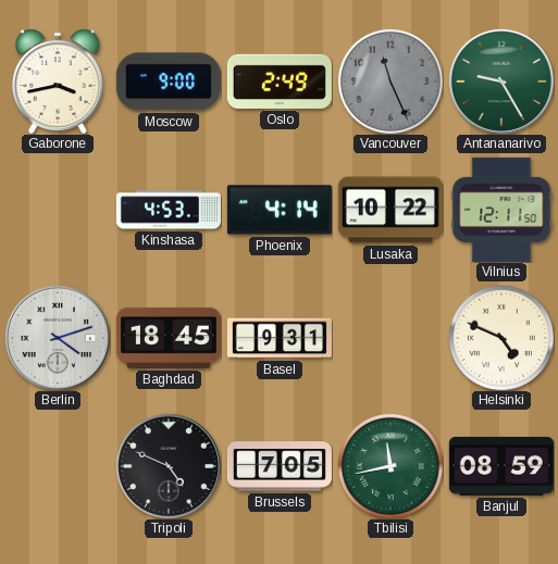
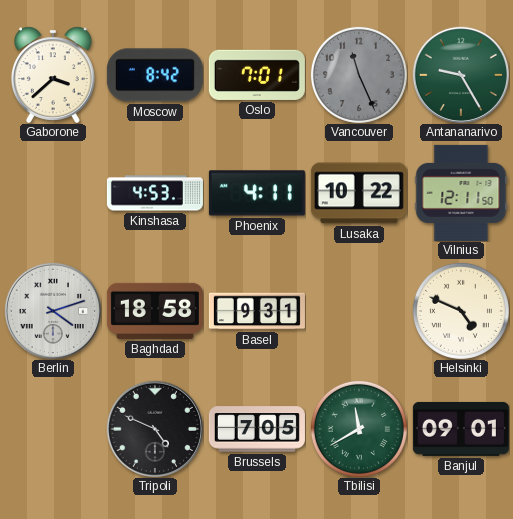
Gaborone: 3:43 -> 3:38 (53, 75)
Moscow: 9:00 -> 8:42 (155, 75)
Oslo: 2:49 -> 7:01 (257, 75)
Phoenix: 4:14 -> 4:11 (257, 193)
Baghdad: 18:45 -> 18:58 (155, 311)
Tbilisi: 11:43 -> 11:40 (359, 429)
Banjul: 08:59 -> 09:01 (461, 429)
